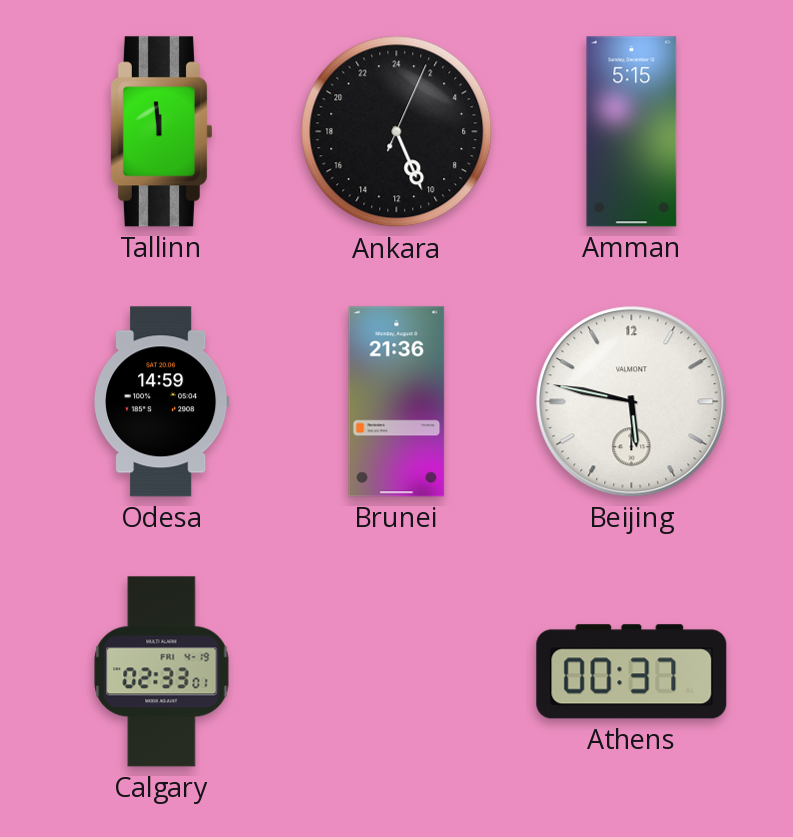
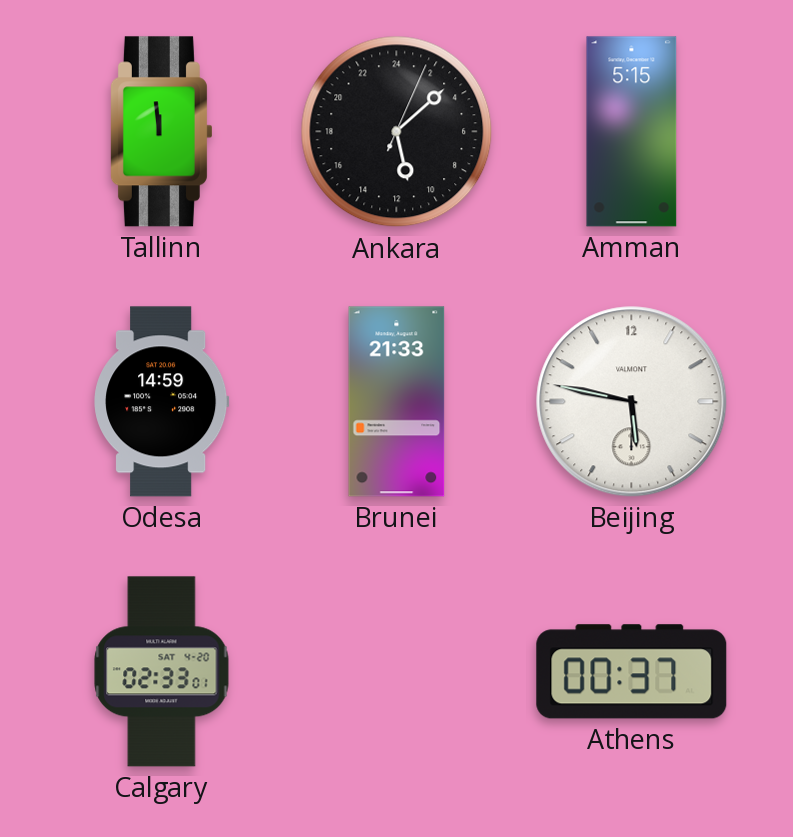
Ankara: 10:26 -> 11:08 (397, 132)
Brunei: 21:36 -> 21:33 (397, 402)
Calgary date: FRI 4-19 -> SAT 4-20 (162, 672)
